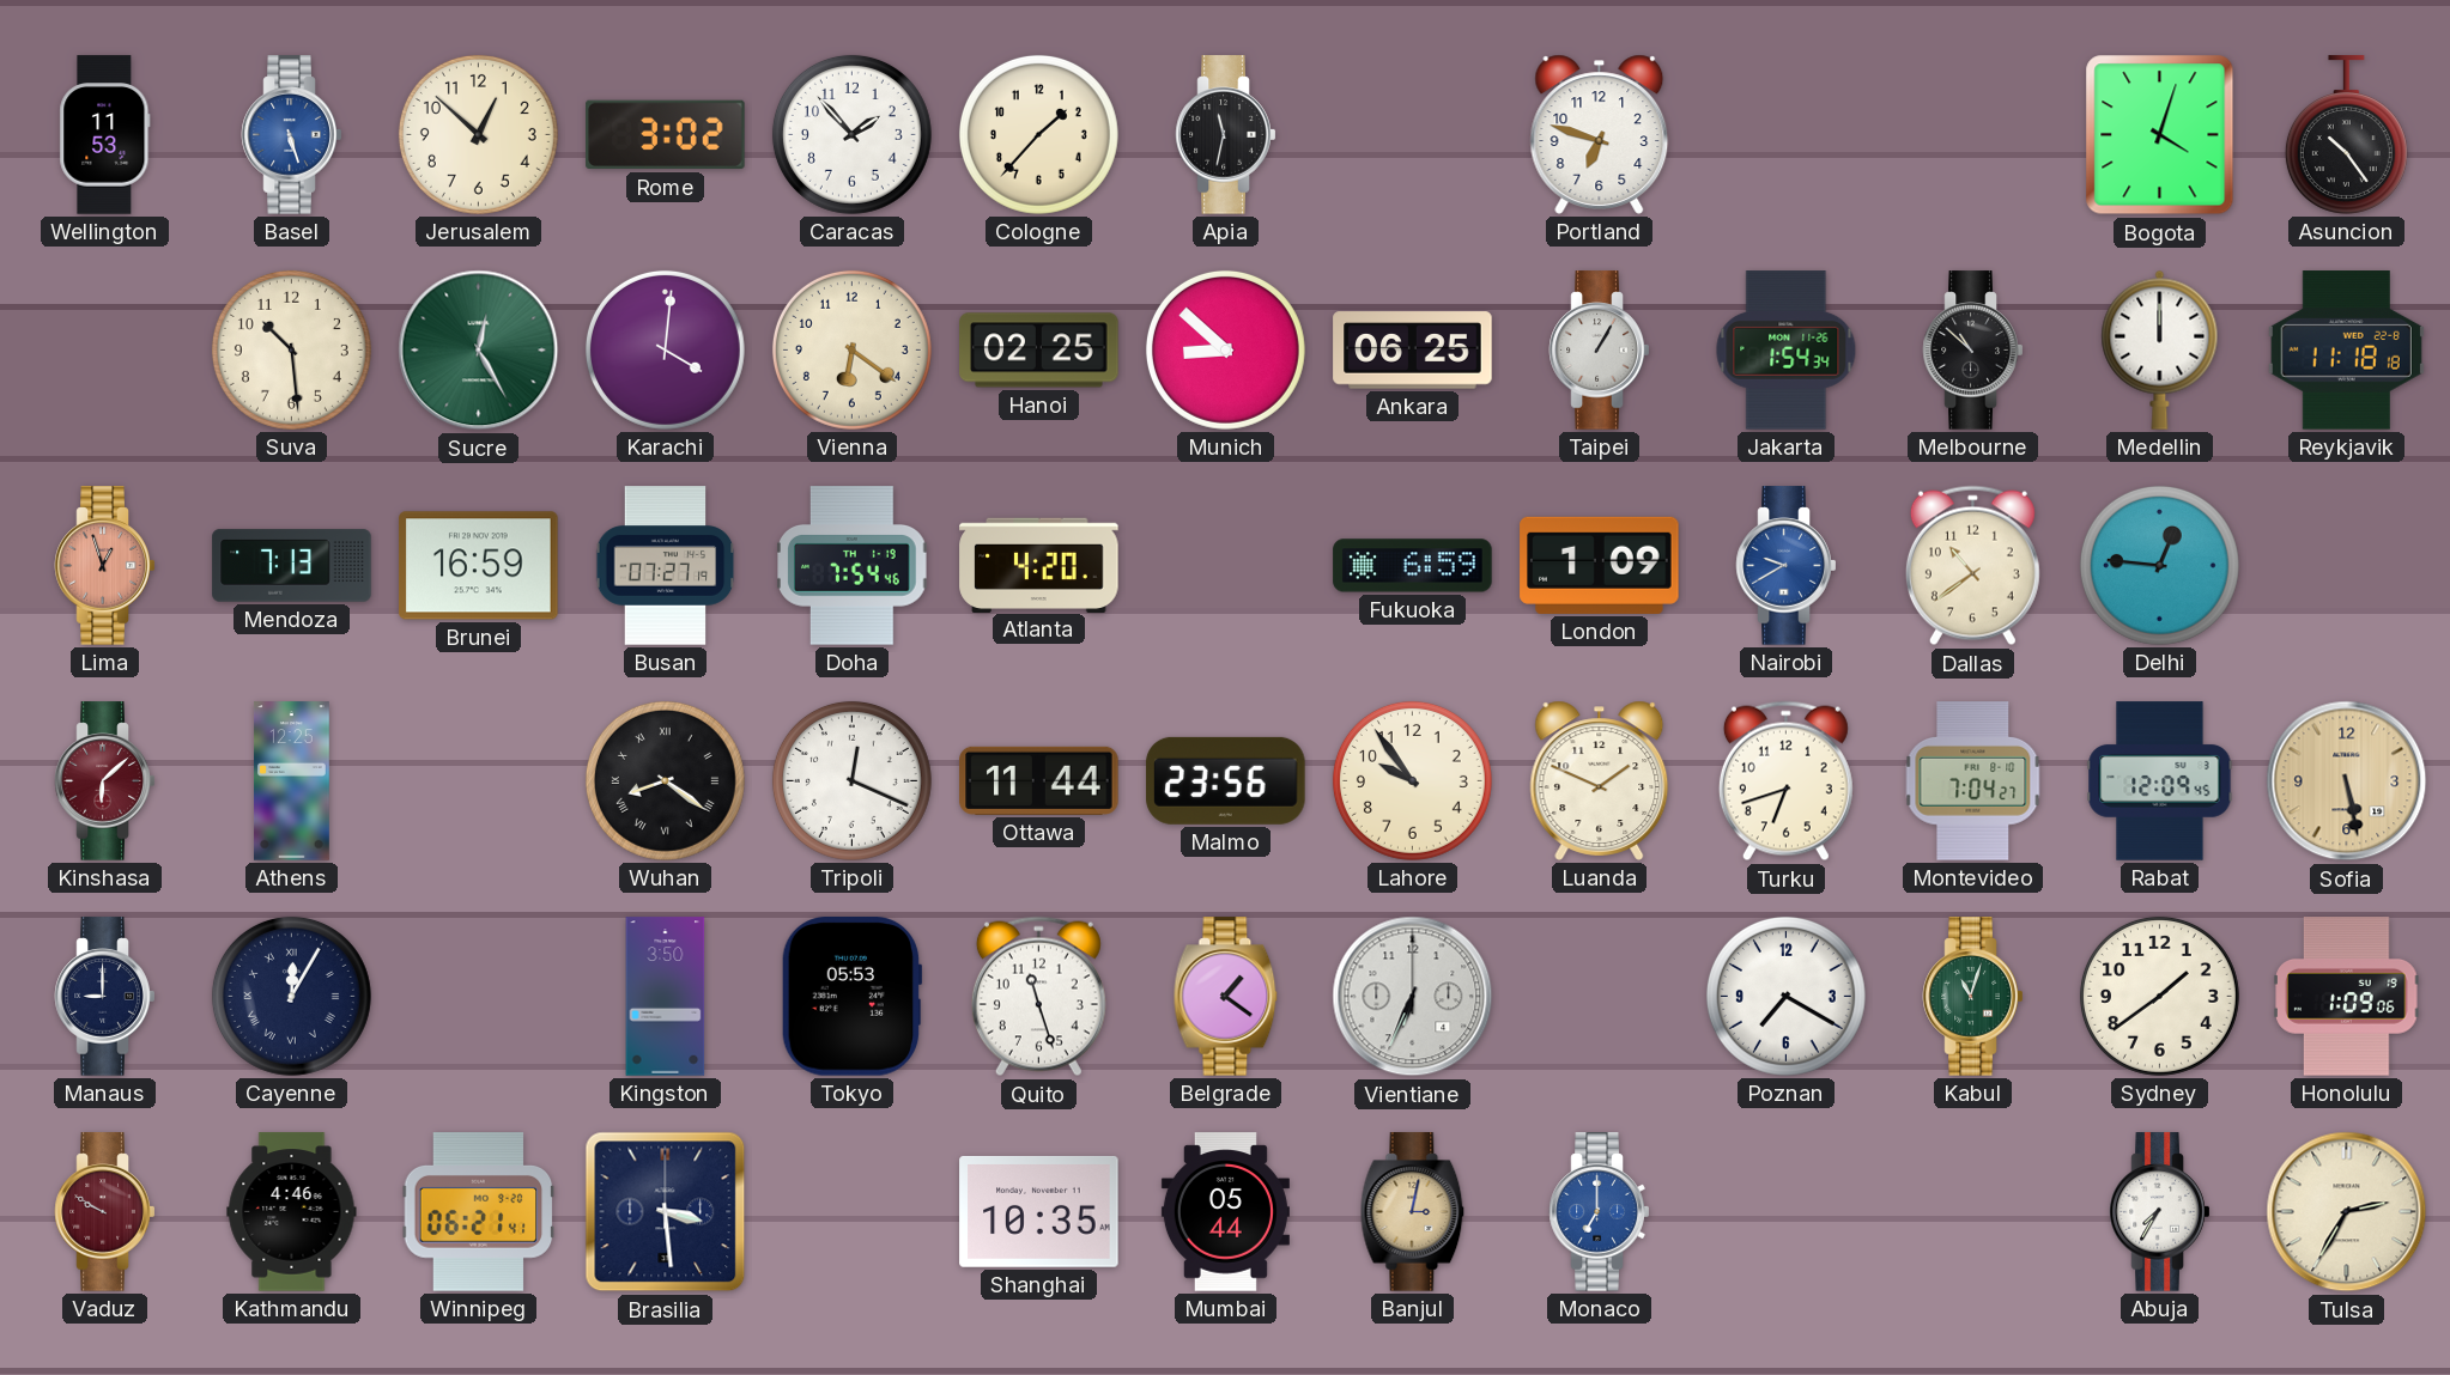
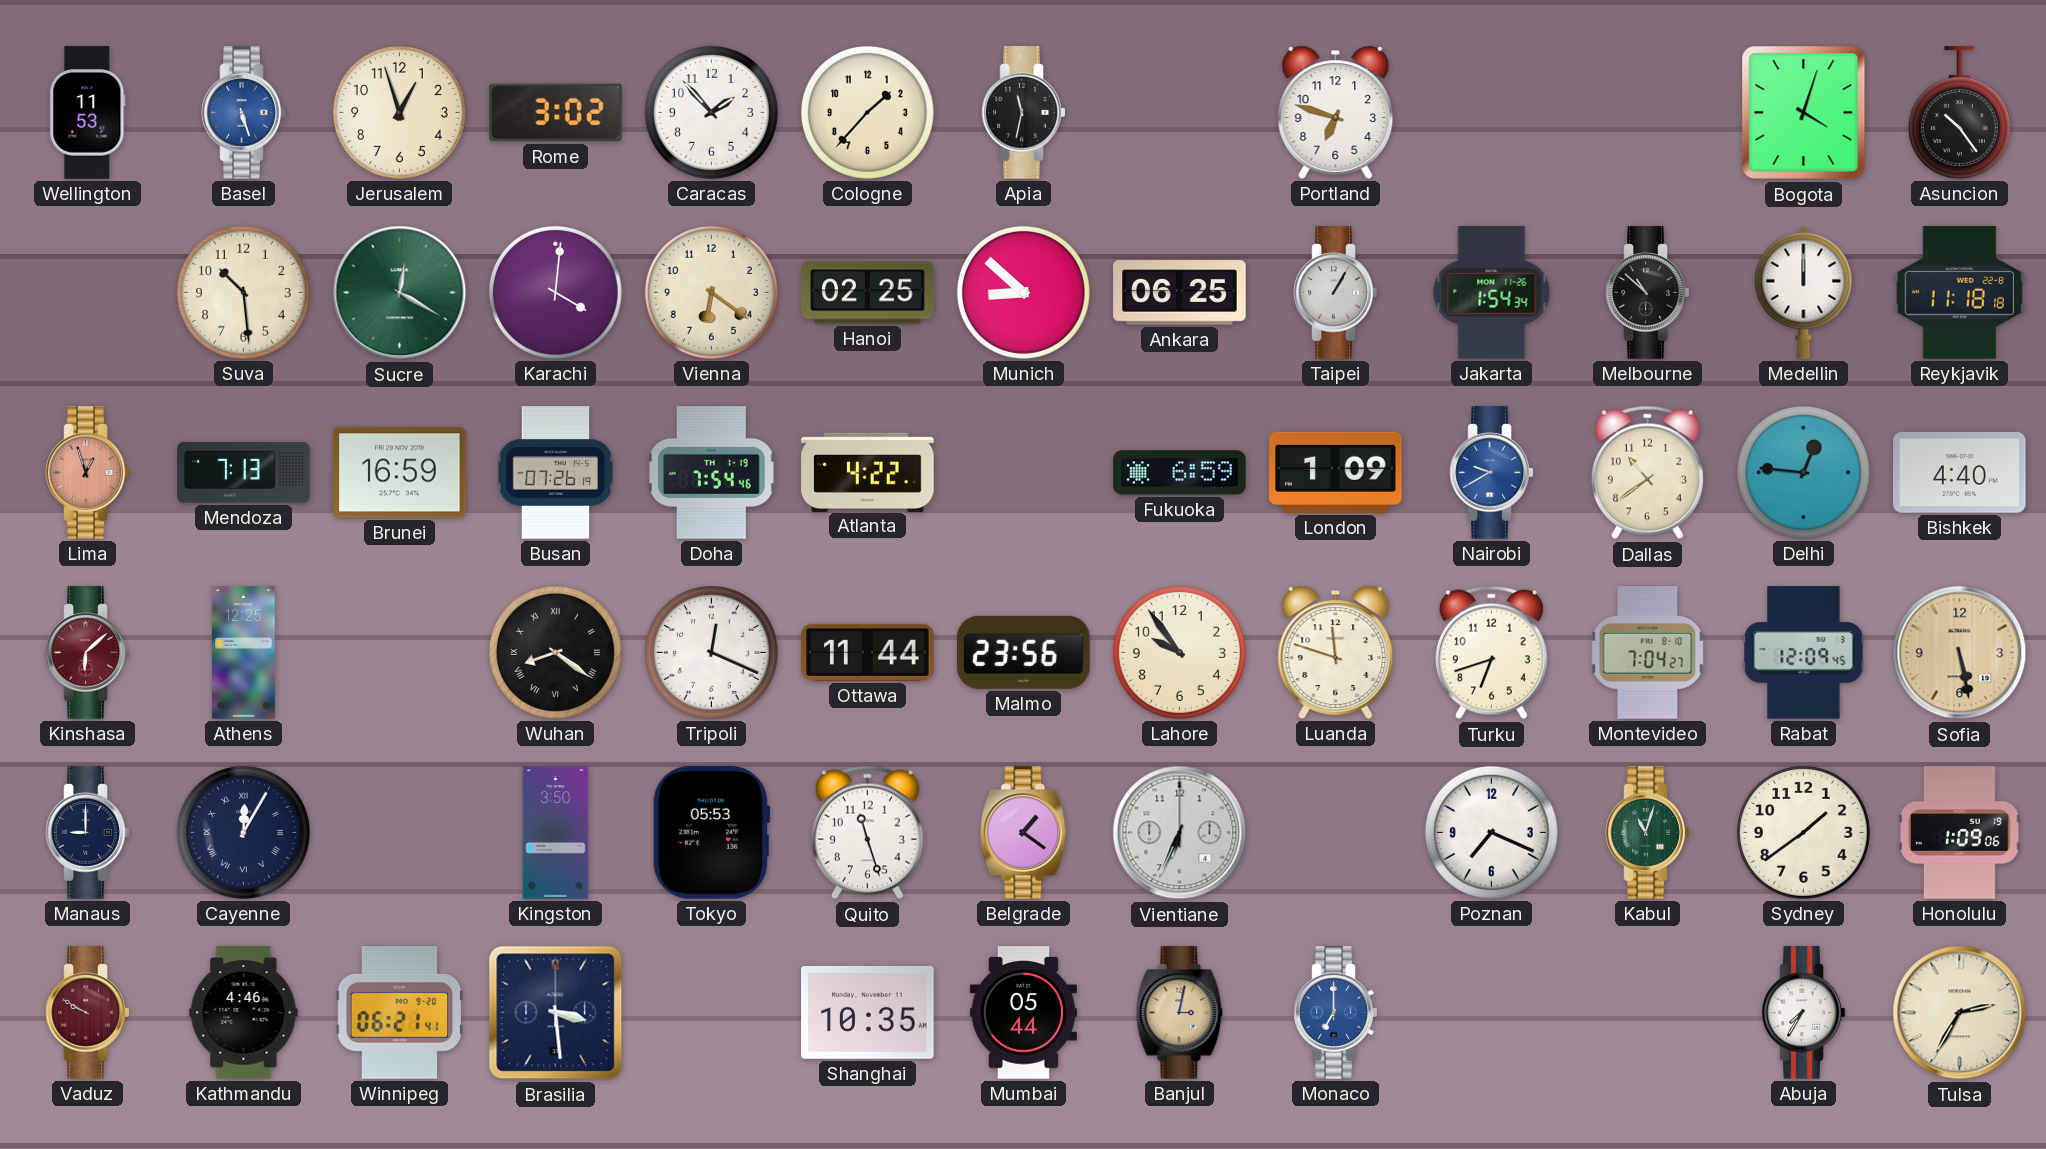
Jerusalem: 12:52 -> 12:57 (399, 112)
Sucre: 12:25 -> 12:20 (400, 293)
Busan: 07:27 -> 07:26 (556, 473)
Atlanta: 4:20 -> 4:22 (868, 472)
Bishkek: none -> 4:40 (1960, 472)
Luanda: 1:49 -> 11:48 (1336, 652)
Poznan: 7:20 -> 7:19 (1491, 832)
